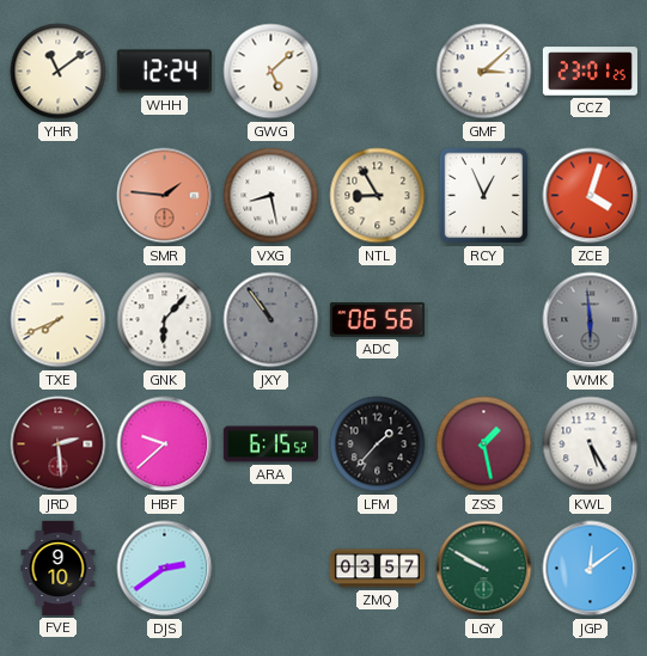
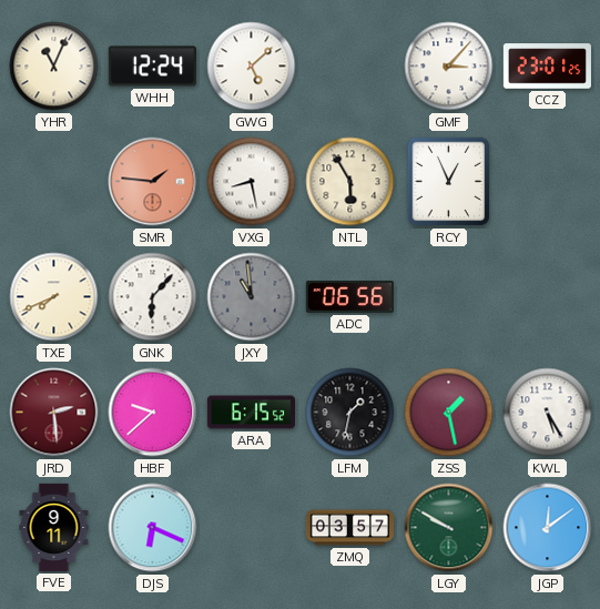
YHR: 11:09 -> 11:04 (54, 67)
GMF: 3:08 -> 3:07 (449, 67)
NTL: 8:55 -> 5:55 (350, 182)
ZCE: 4:03 -> none (591, 196)
JXY: 10:54 -> 10:59 (252, 297)
WMK: 5:59 -> none (591, 320)
LFM: 1:37 -> 1:32 (350, 413)
FVE: 9:10 -> 9:11 (54, 527)
DJS: 2:39 -> 6:19 (153, 528)
